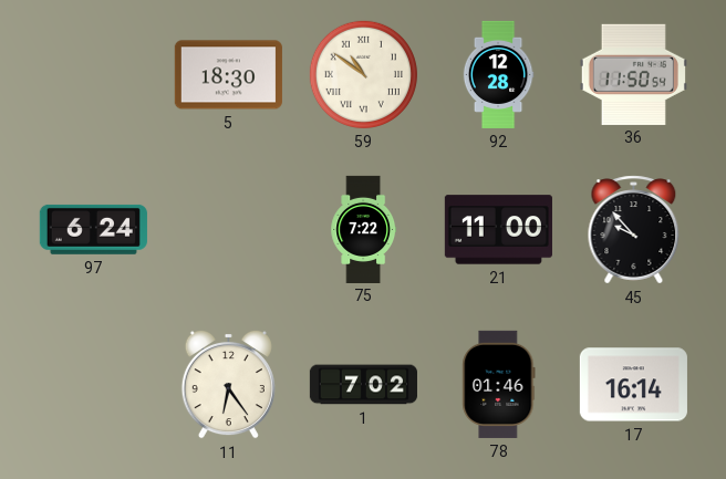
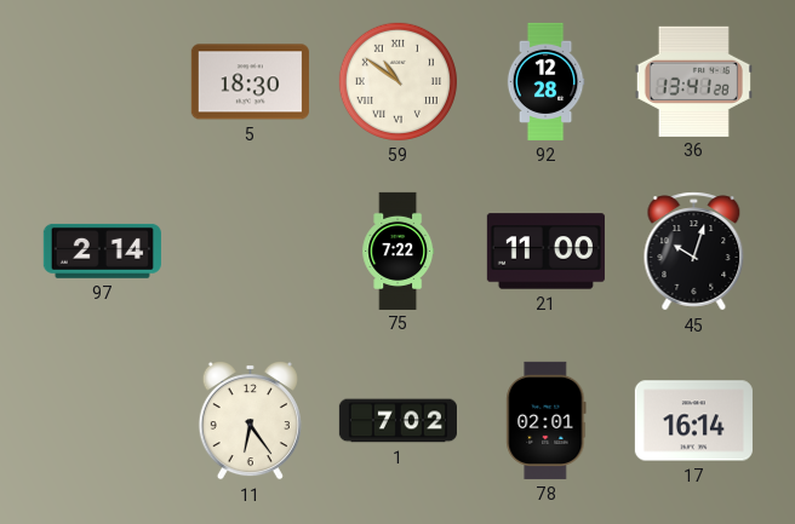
36: 11:50 -> 13:41 (693, 81)
97: 6:24 -> 2:14 (102, 251)
45: 9:53 -> 10:03 (694, 252)
78: 01:46 -> 02:01 (547, 420)
